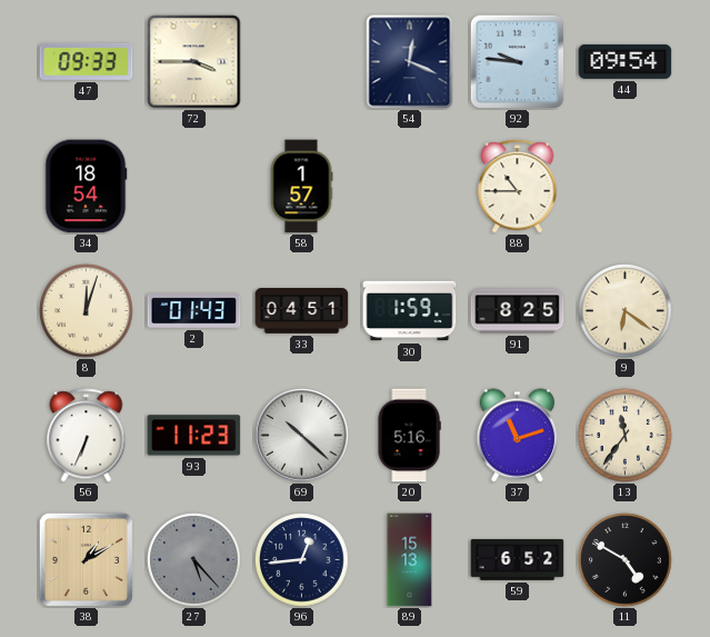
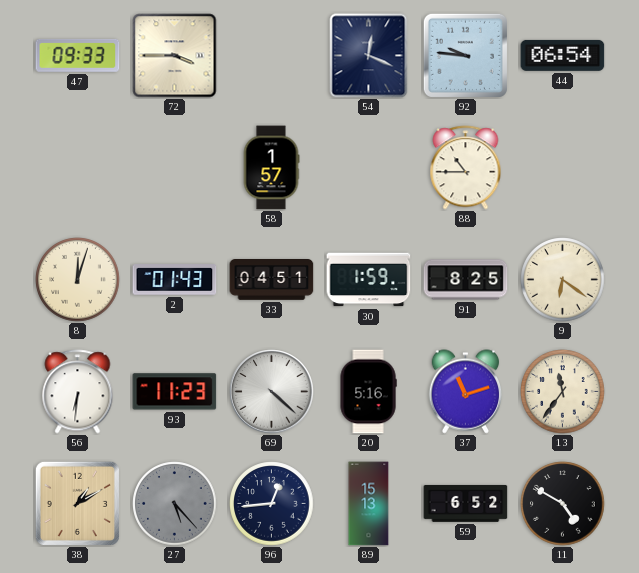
44: 09:54 -> 06:54 (563, 55)
34: 18:54 -> none (86, 187)
56: 6:34 -> 6:31 (78, 392)
69: 10:22 -> 4:22 (272, 392)
